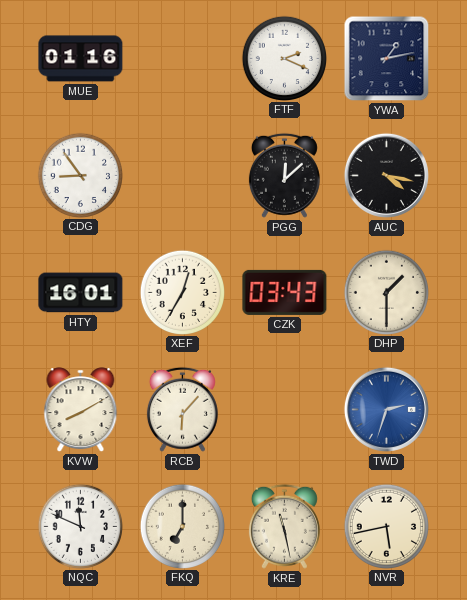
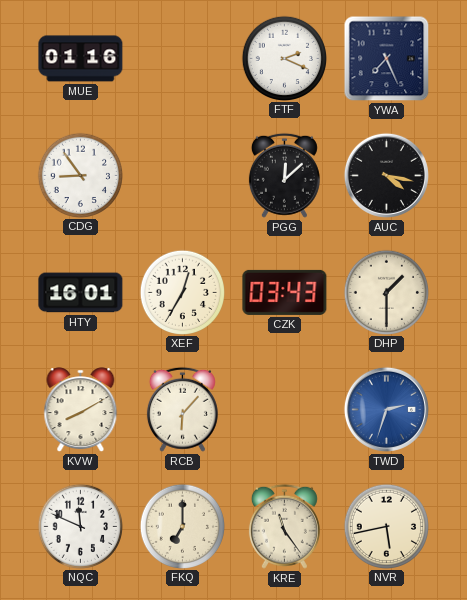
YWA: 1:13 -> 7:26 (387, 59)
KRE: 11:28 -> 11:24 (284, 526)
